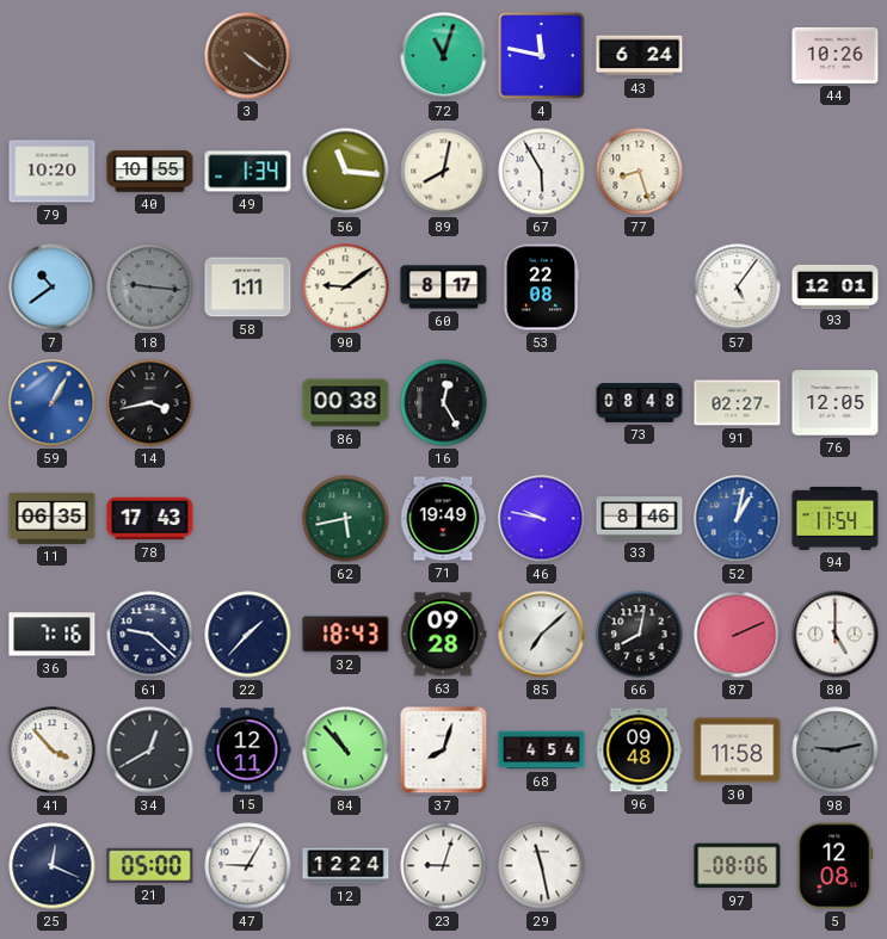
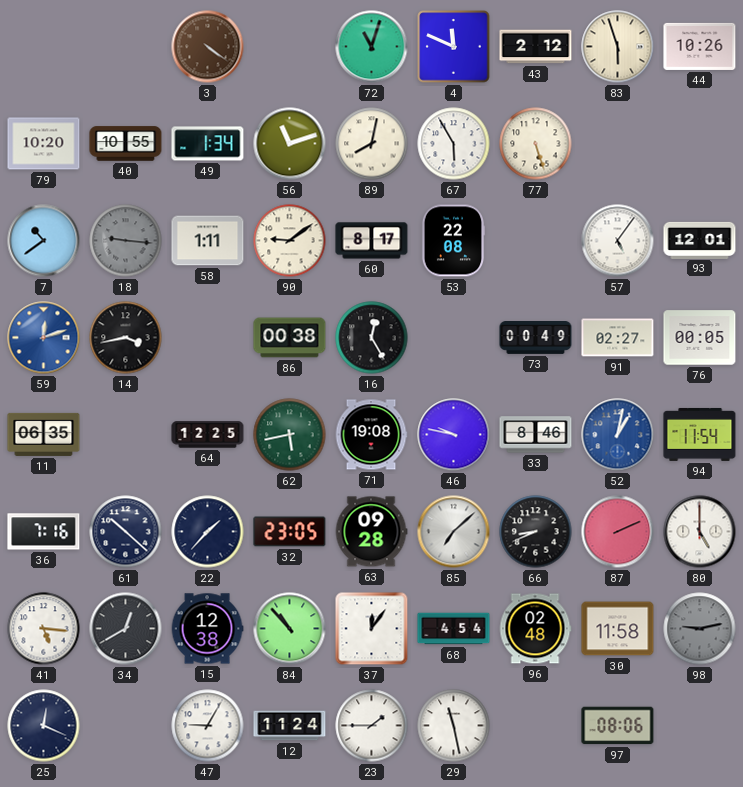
4: 11:47 -> 11:49 (454, 47)
43: 6:24 -> 2:12 (536, 47)
83: none -> 5:57 (618, 47)
56: 11:16 -> 11:12 (290, 144)
77: 8:27 -> 5:27 (536, 144)
59: 1:05 -> 12:12 (44, 338)
73: 08:48 -> 00:49 (536, 338)
76: 12:05 -> 00:05 (700, 338)
78: 17:43 -> none (150, 519)
64: none -> 12:25 (208, 435)
71: 19:49 -> 19:08 (371, 435)
61: 9:22 -> 10:22 (126, 532)
32: 18:43 -> 23:05 (290, 532)
66: 8:02 -> 8:41 (536, 532)
41: 3:53 -> 5:16 (44, 629)
15: 12:11 -> 12:38 (207, 629)
37: 8:03 -> 12:06 (372, 629)
96: 09:48 -> 02:48 (535, 629)
21: 05:00 -> none (150, 865)
12: 12:24 -> 11:24 (290, 726)
23: 9:03 -> 1:45 (372, 726)
5: 12:08 -> none (836, 866)
